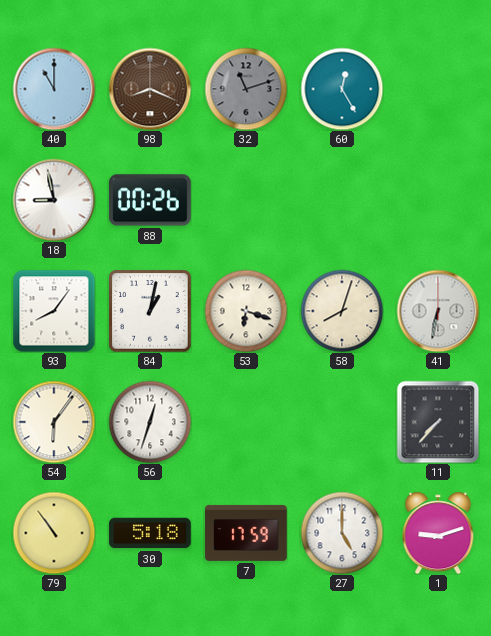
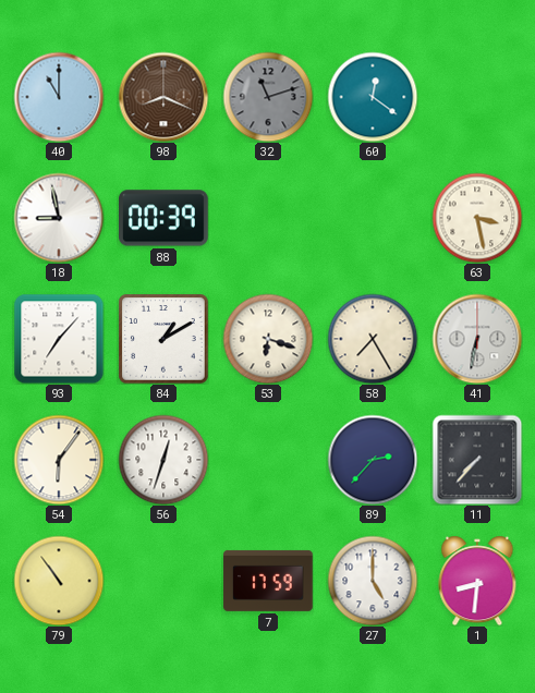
60: 12:25 -> 12:21 (373, 97)
88: 00:26 -> 00:39 (165, 218)
63: none -> 3:28 (477, 218)
93: 8:06 -> 7:07 (59, 339)
84: 1:02 -> 1:10 (163, 339)
58: 8:03 -> 7:25 (373, 339)
89: none -> 2:37 (373, 460)
30: 5:18 -> none (150, 533)
1: 9:12 -> 8:31 (477, 581)
